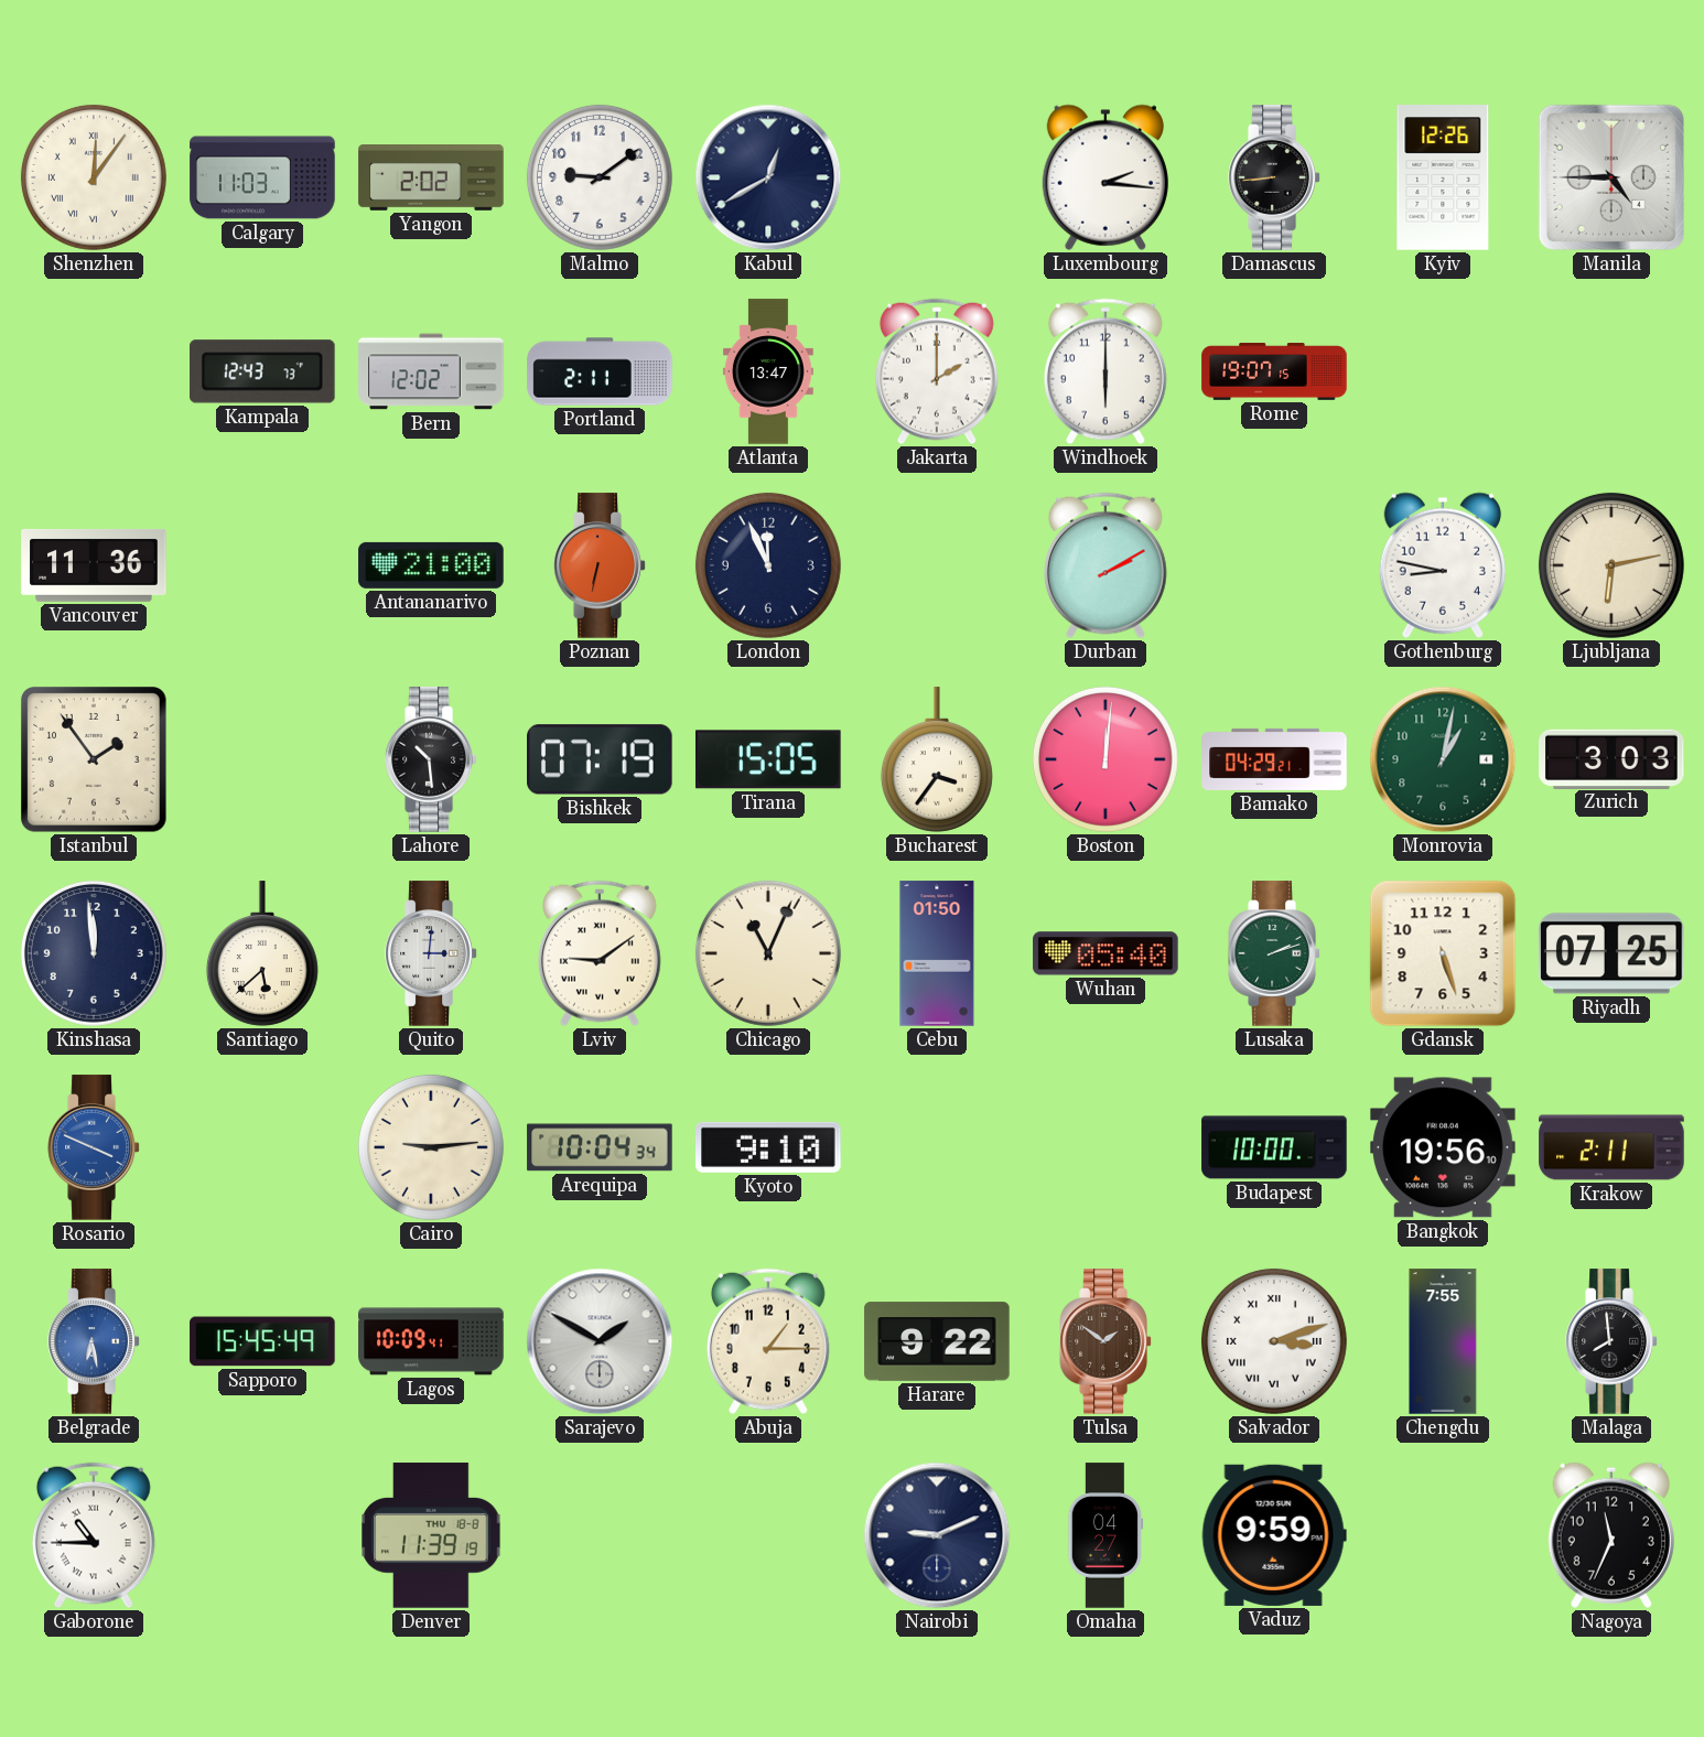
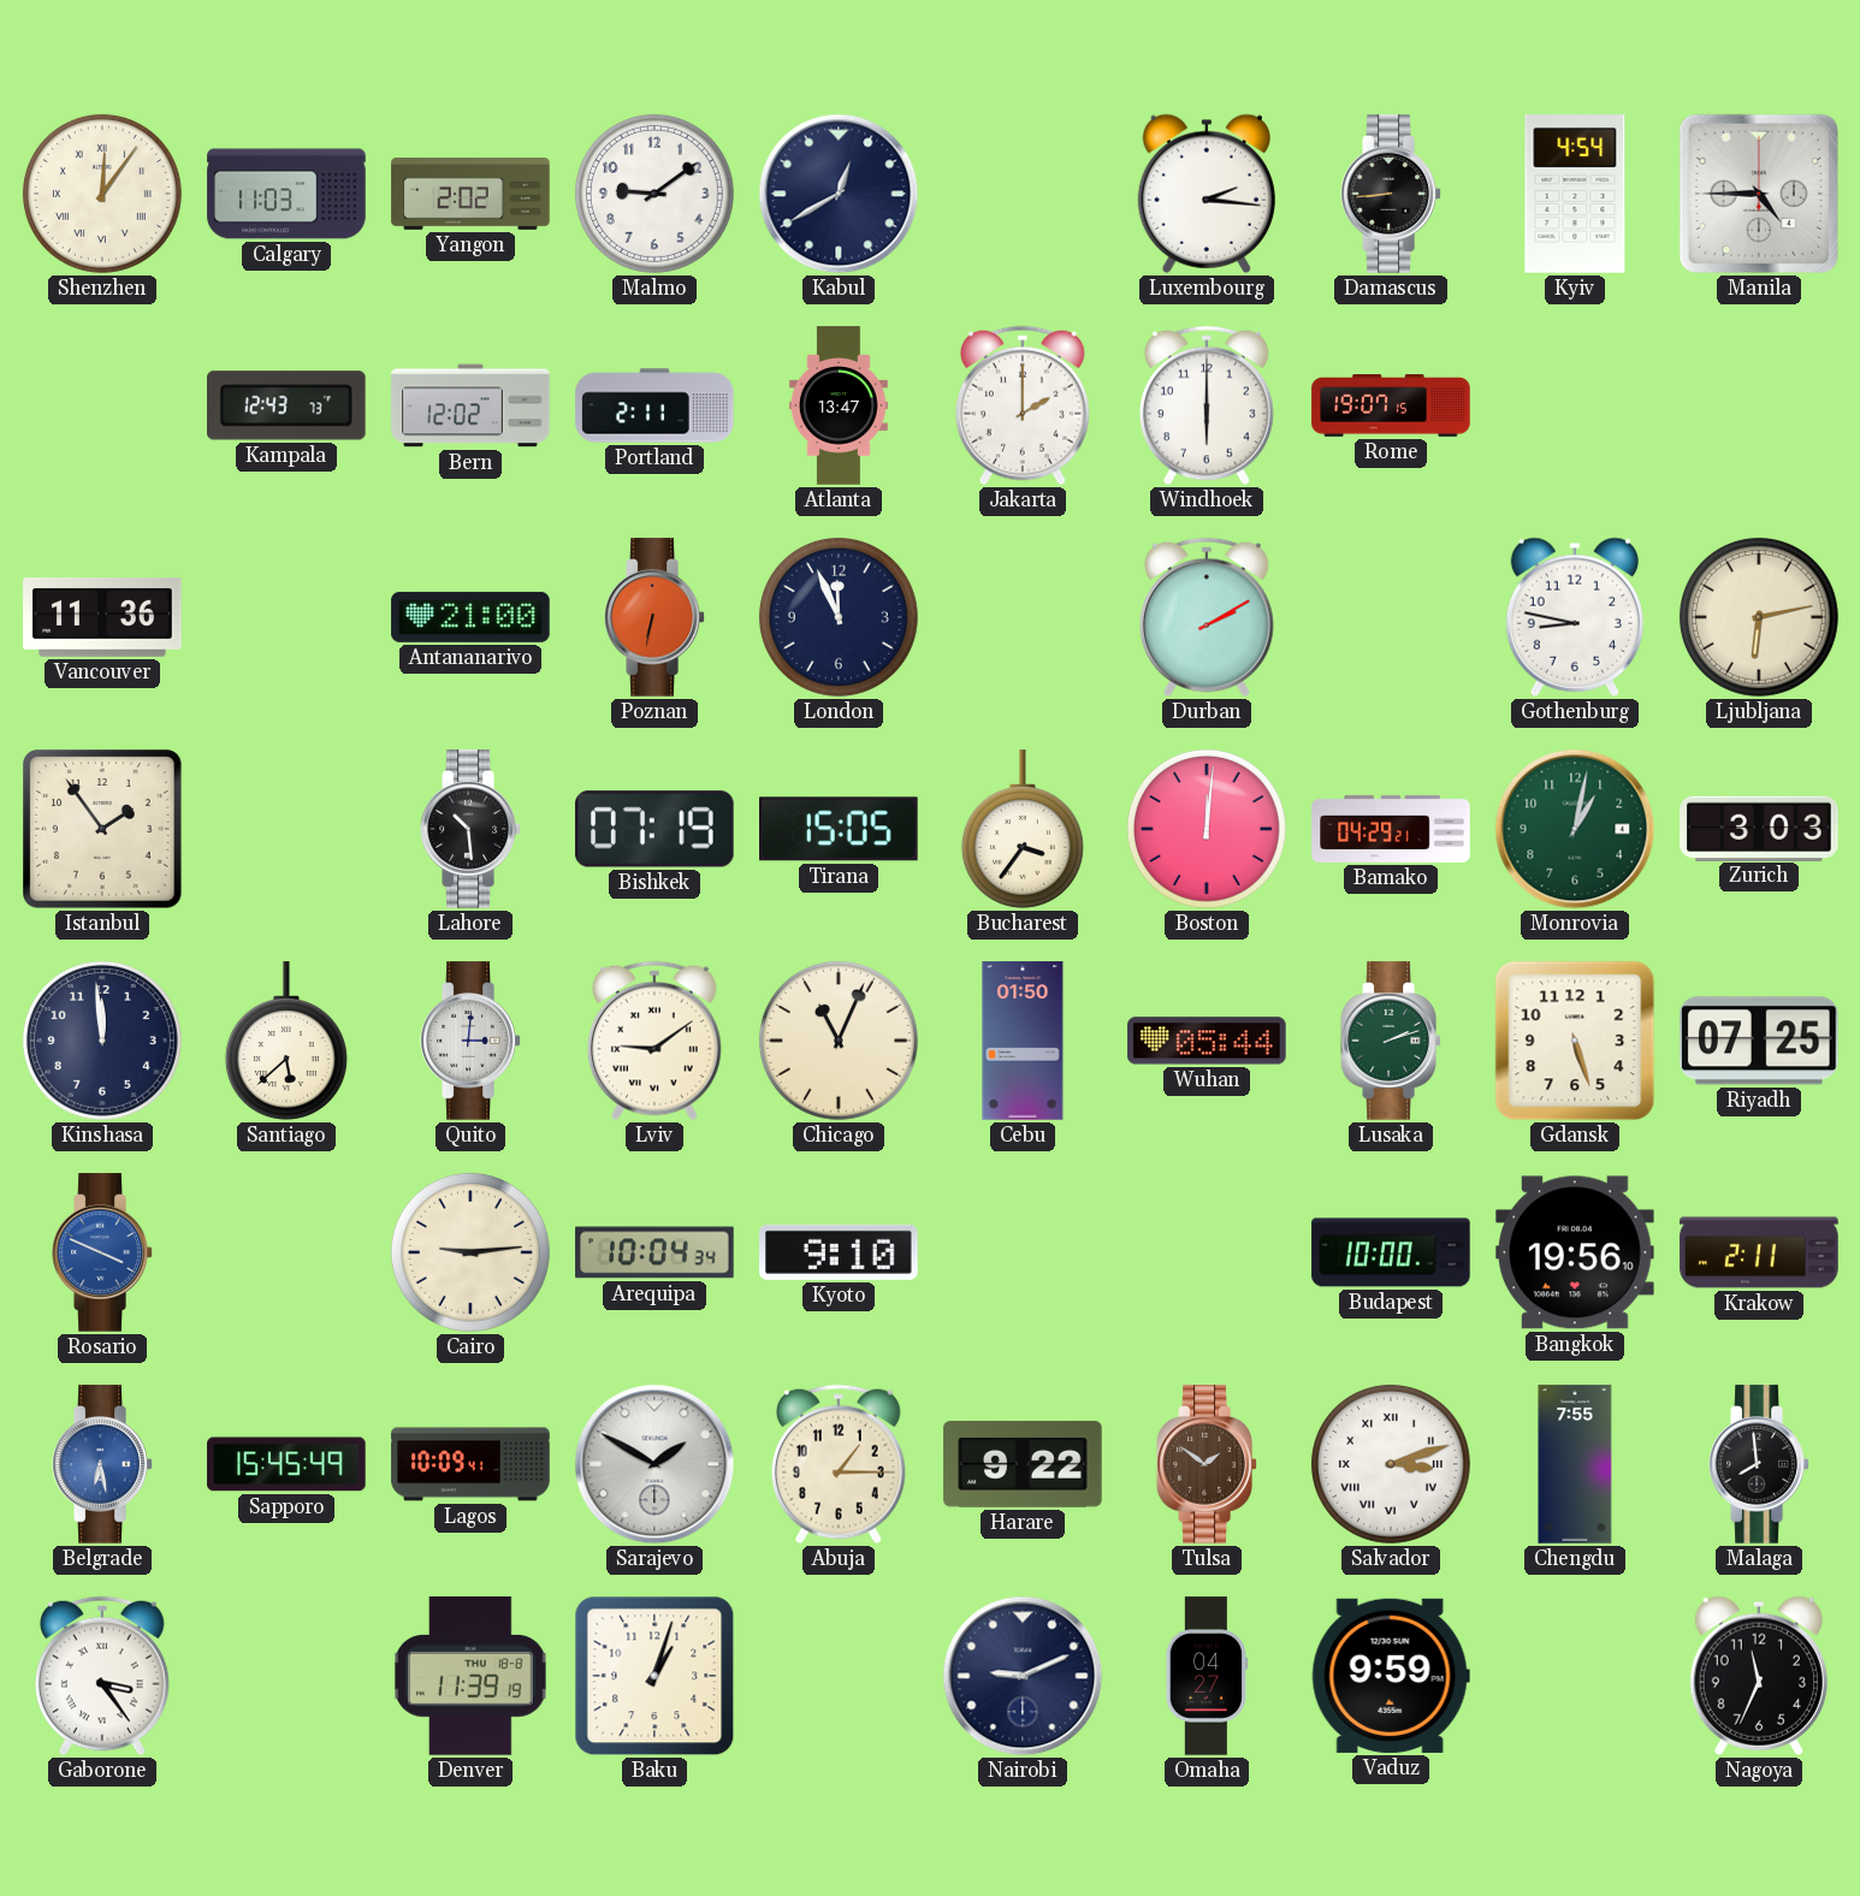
Kyiv: 12:26 -> 4:54 (1575, 194)
Wuhan: 05:40 -> 05:44 (1207, 1041)
Gaborone: 10:45 -> 3:24 (102, 1676)
Baku: none -> 1:03 (654, 1676)
